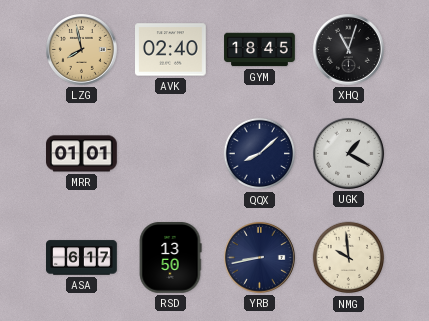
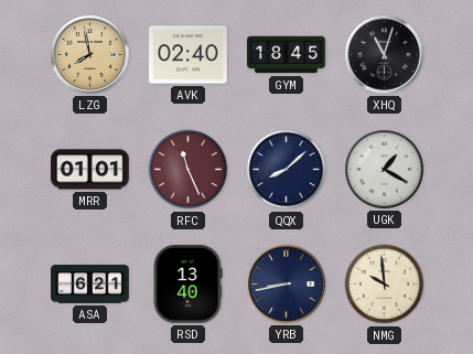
RFC: none -> 11:26 (189, 170)
ASA: 6:17 -> 6:21 (90, 285)
RSD: 13:50 -> 13:40 (187, 285)
